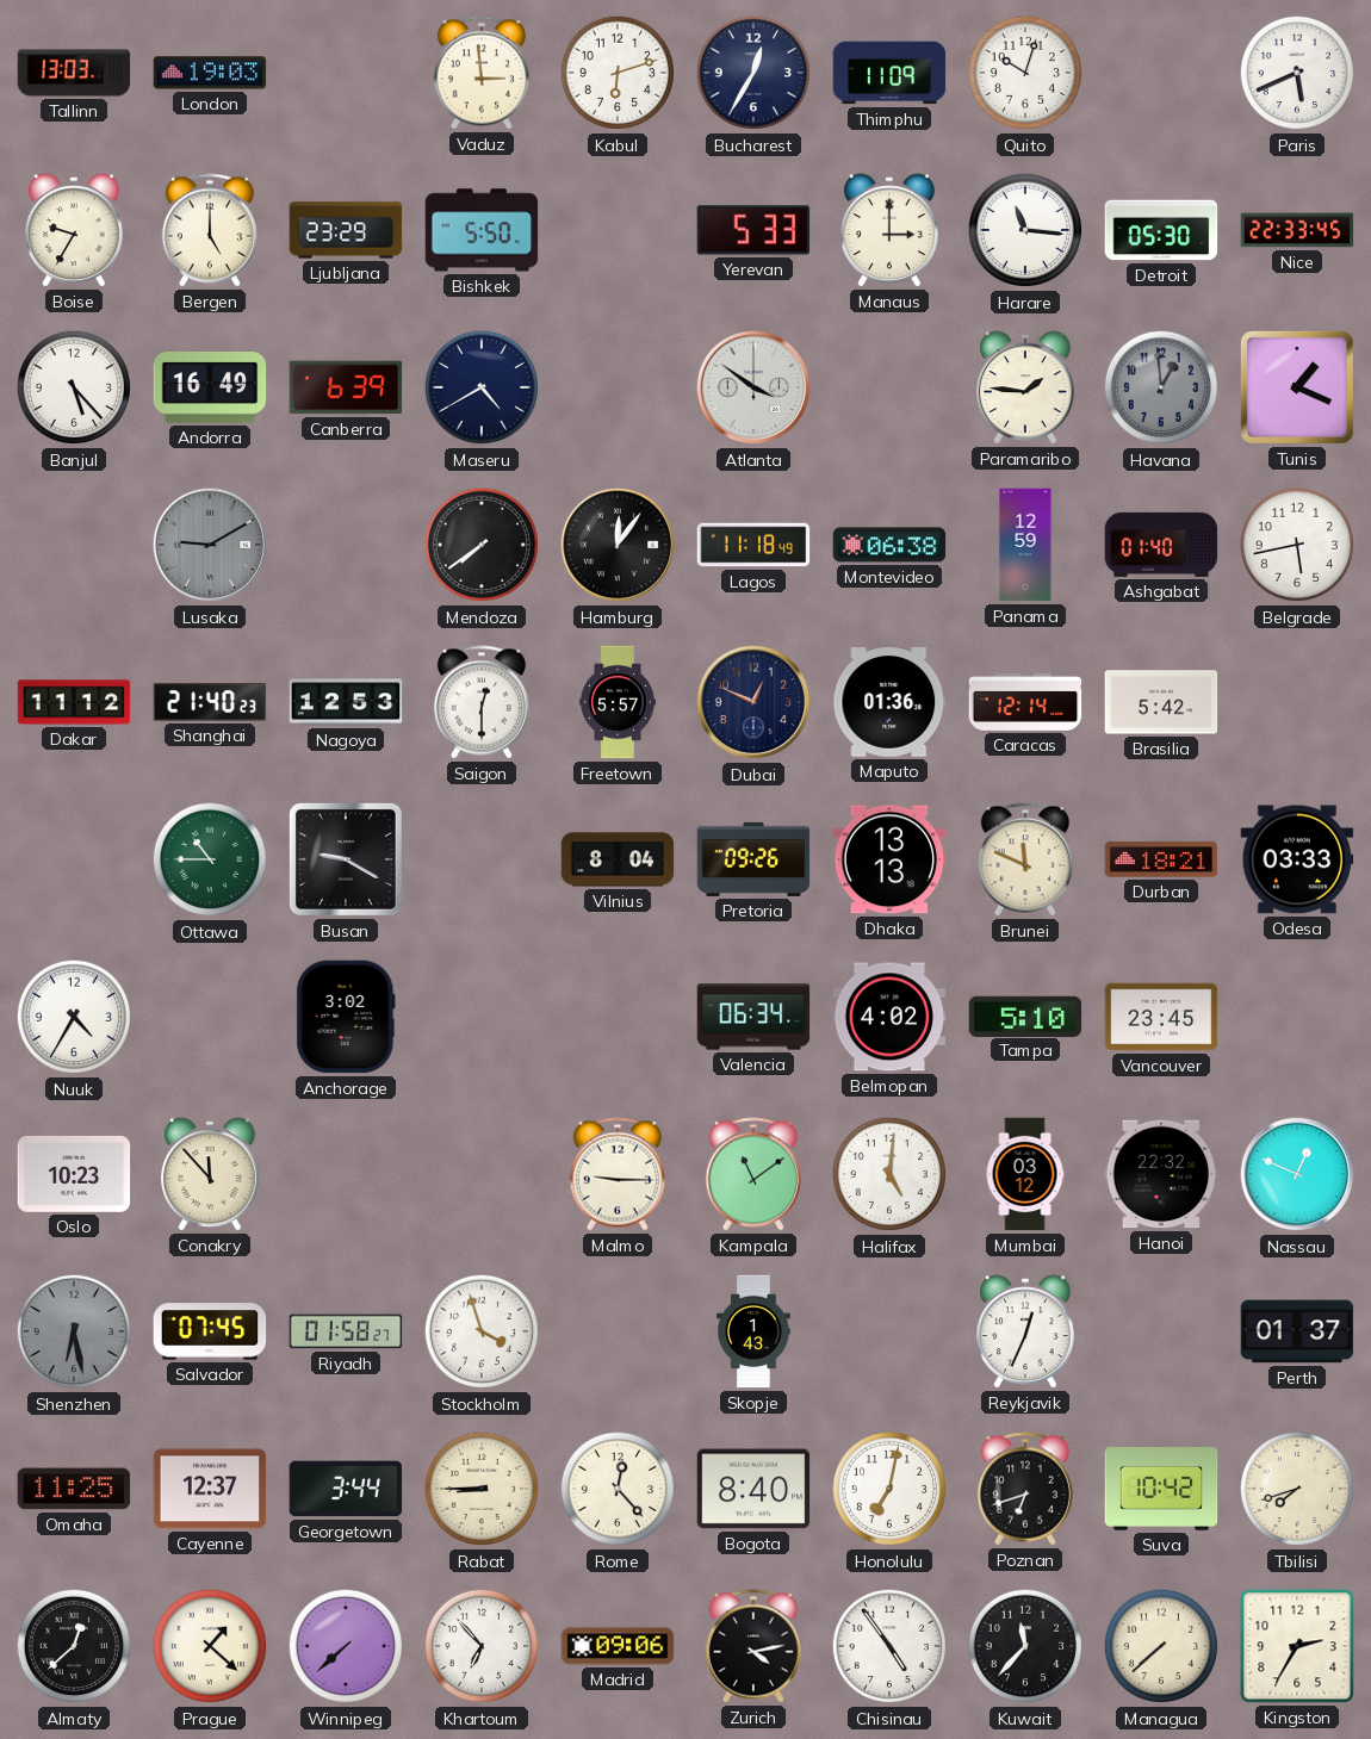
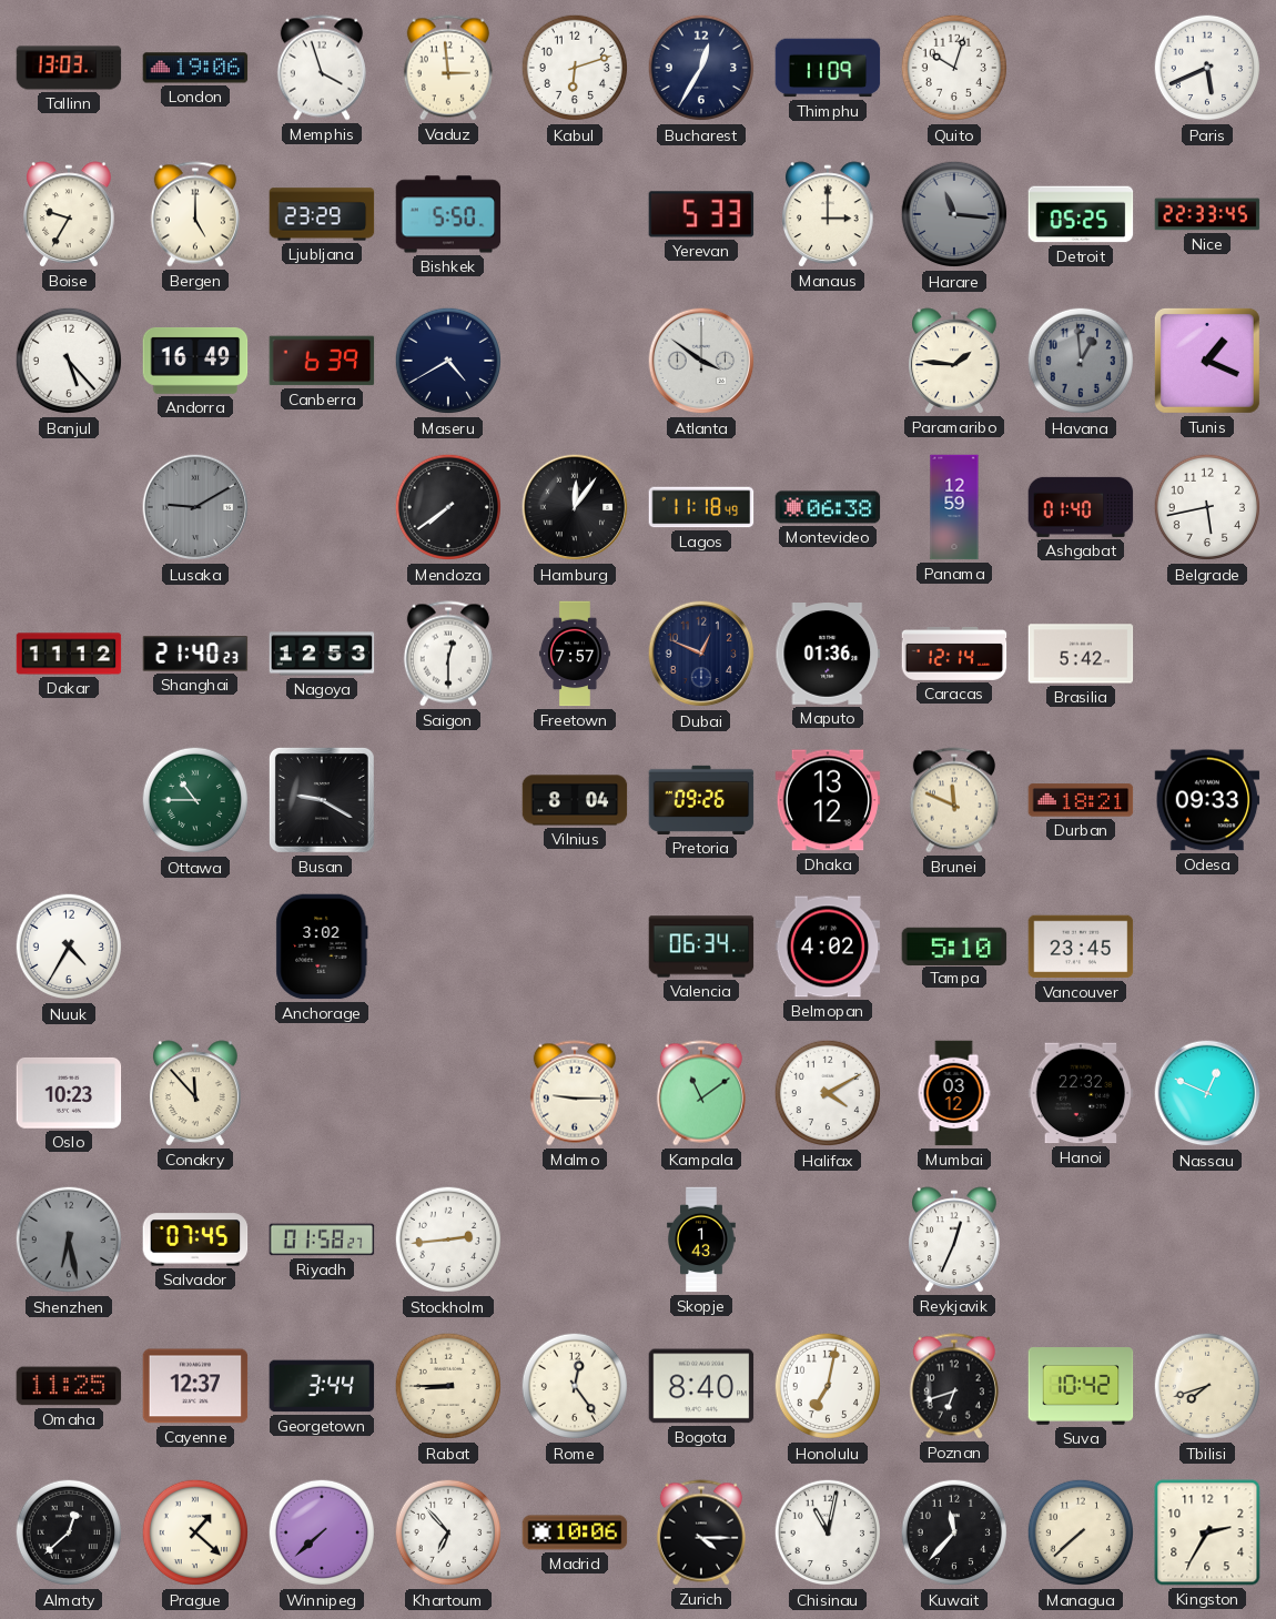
London: 19:03 -> 19:06 (195, 68)
Memphis: none -> 3:57 (322, 68)
Harare dial: white -> grey (954, 214)
Detroit: 05:30 -> 05:25 (1081, 214)
Freetown: 5:57 -> 7:57 (575, 654)
Dhaka: 13:13 -> 13:12 (828, 800)
Odesa: 03:33 -> 09:33 (1207, 800)
Halifax: 5:01 -> 4:10 (828, 1093)
Stockholm: 3:57 -> 2:44 (448, 1239)
Perth: 01:37 -> none (1297, 1331)
Rome: 12:23 -> 12:24 (575, 1386)
Madrid: 09:06 -> 10:06 (575, 1532)
Zurich: 4:13 -> 4:15 (701, 1532)
Chisinau: 4:54 -> 11:02 (828, 1532)
